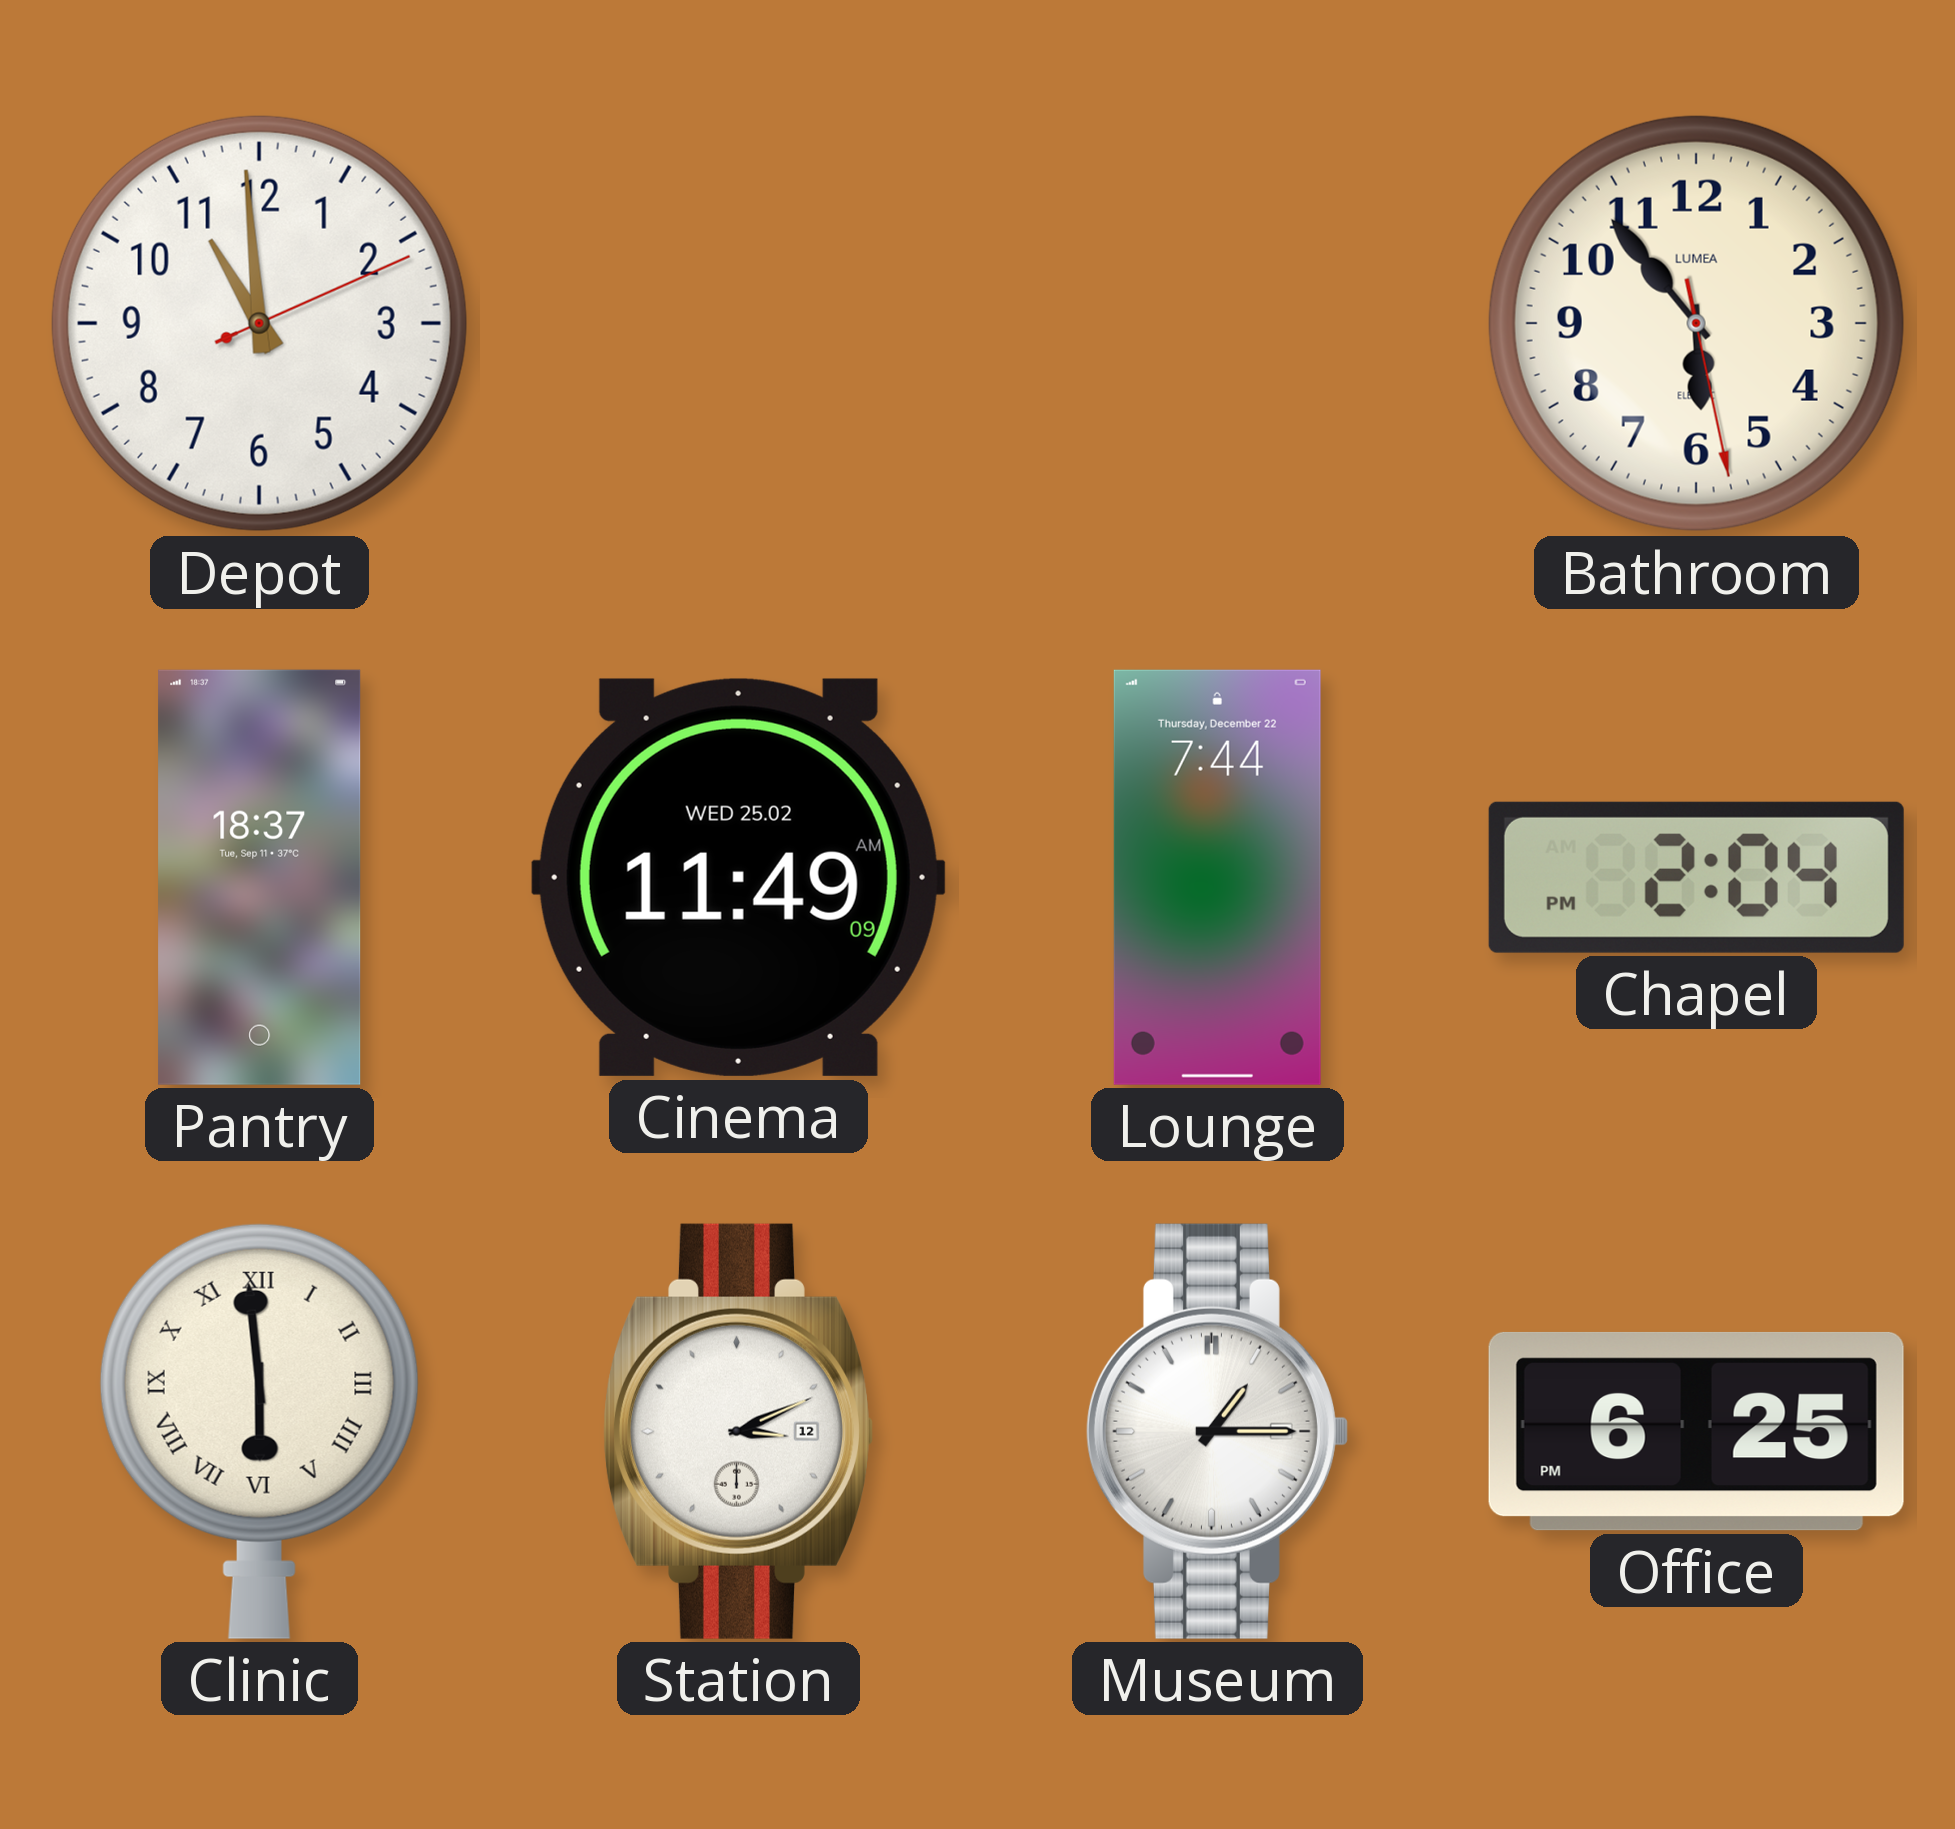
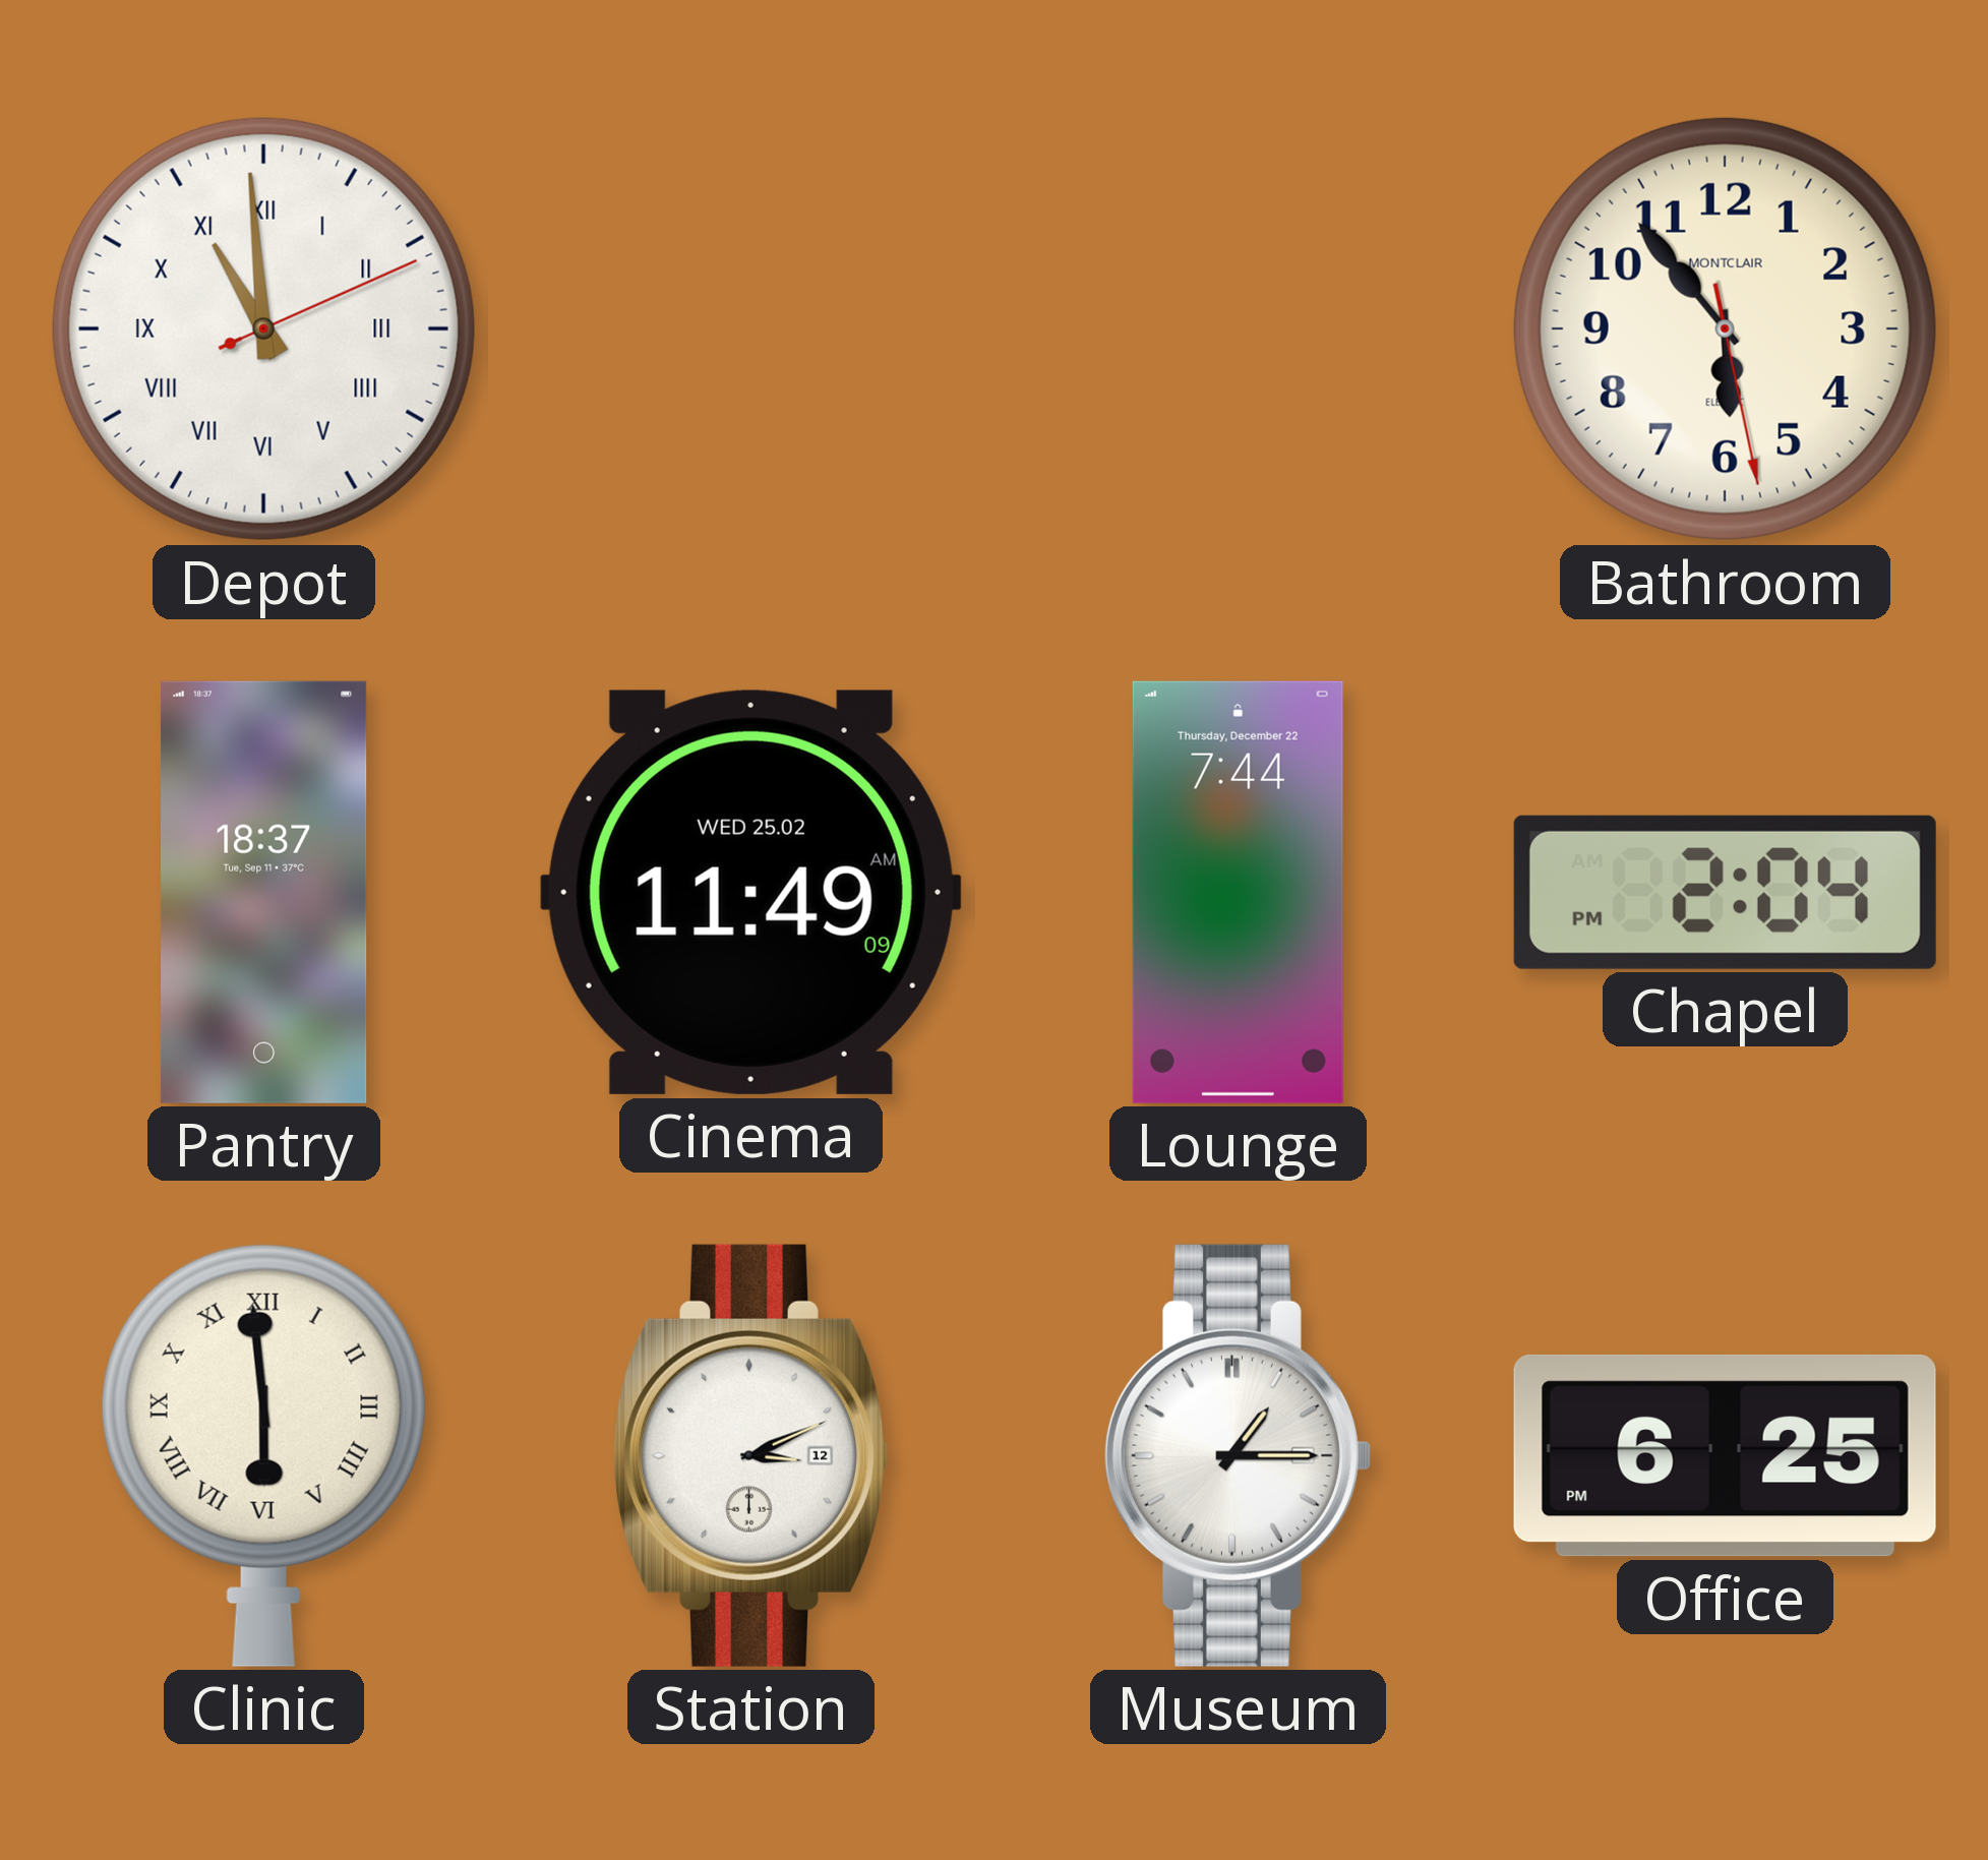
Depot numerals: Arabic -> Roman (263, 328)
Bathroom brand: LUMEA -> MONTCLAIR (1725, 328)
